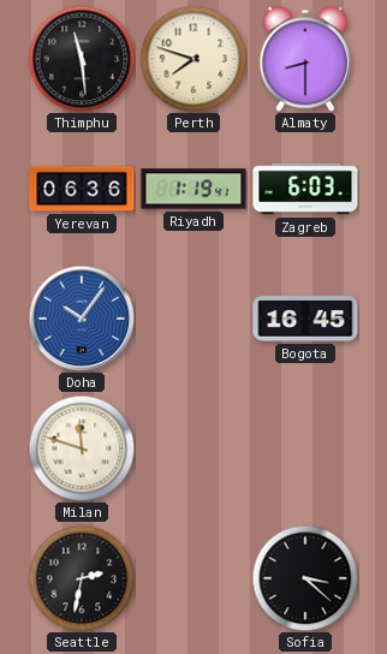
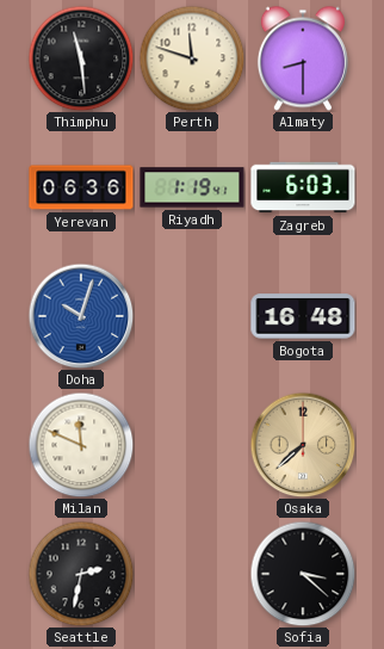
Perth: 7:48 -> 11:48 (192, 58)
Doha: 10:06 -> 10:03 (81, 316)
Bogota: 16:45 -> 16:48 (303, 316)
Milan: 11:48 -> 11:49 (81, 445)
Osaka: none -> 7:38 (303, 445)
